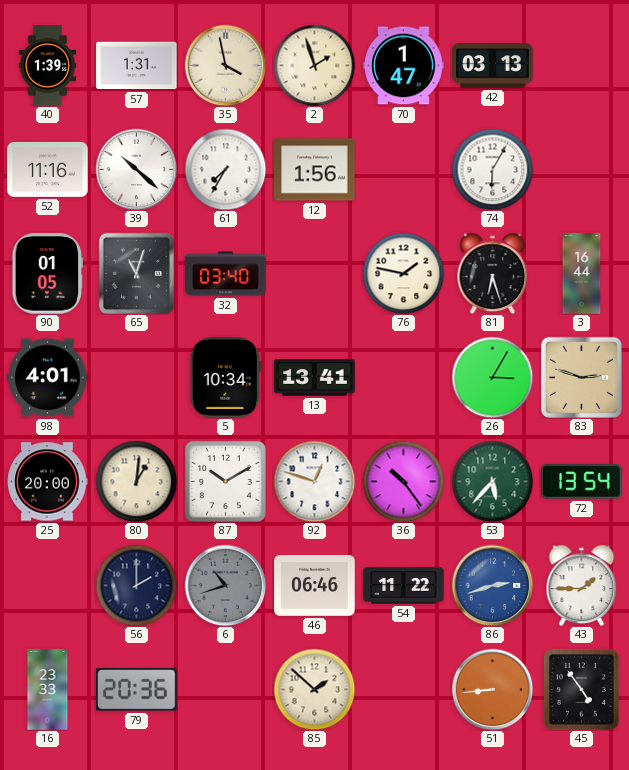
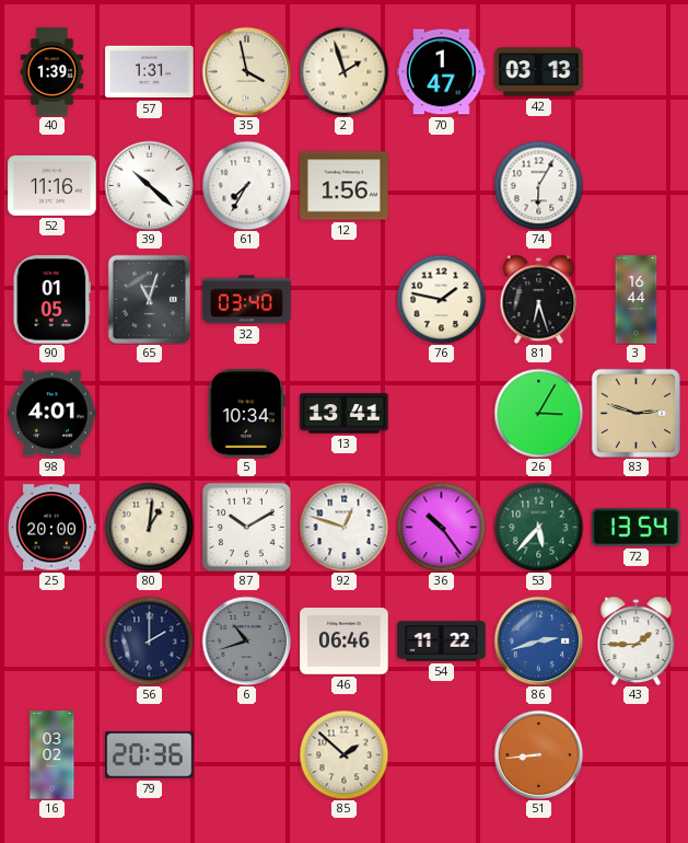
16: 23:33 -> 03:02 (53, 755)
45: 4:54 -> none (582, 690)
